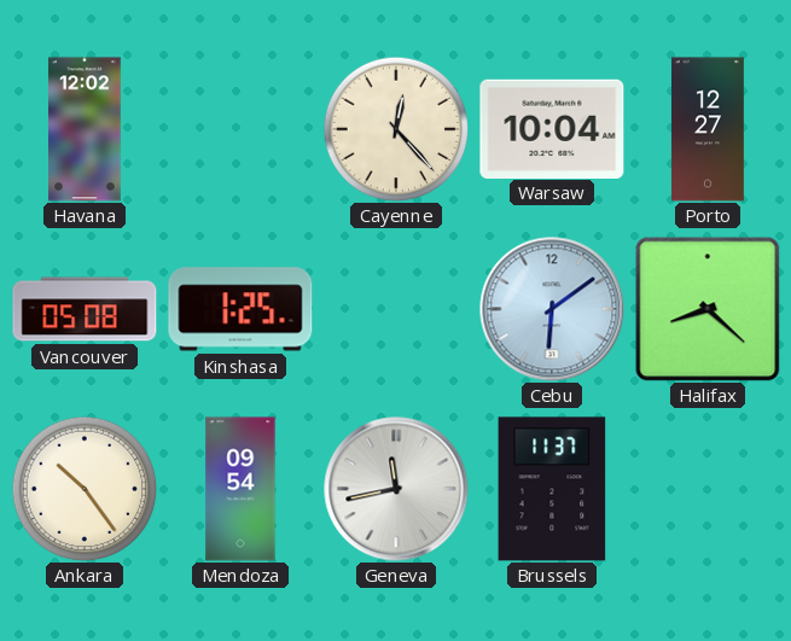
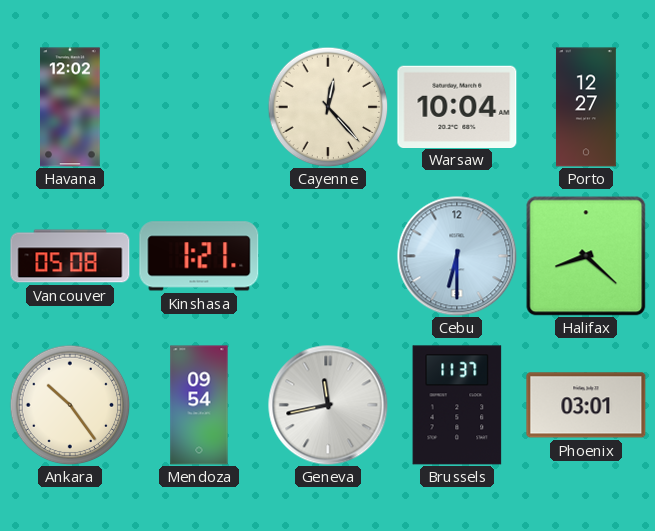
Kinshasa: 1:25 -> 1:21 (199, 256)
Cebu: 6:09 -> 6:30 (457, 256)
Phoenix: none -> 03:01 (586, 405)
